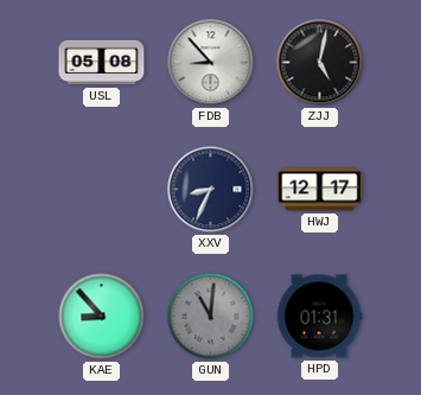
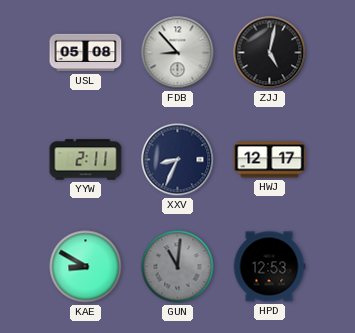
YYW: none -> 2:11 (86, 160)
KAE: 8:53 -> 8:50 (86, 267)
HPD: 01:31 -> 12:53 (269, 267)
